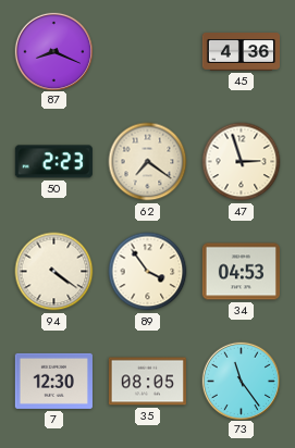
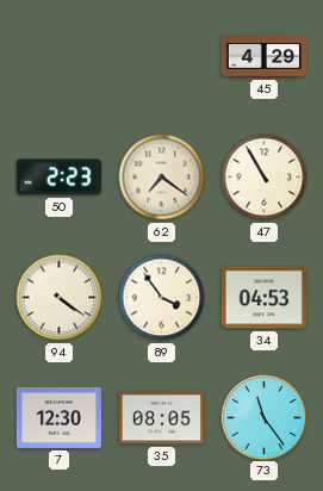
87: 8:19 -> none (53, 51)
45: 4:36 -> 4:29 (263, 57)
47: 2:57 -> 10:55 (265, 178)
